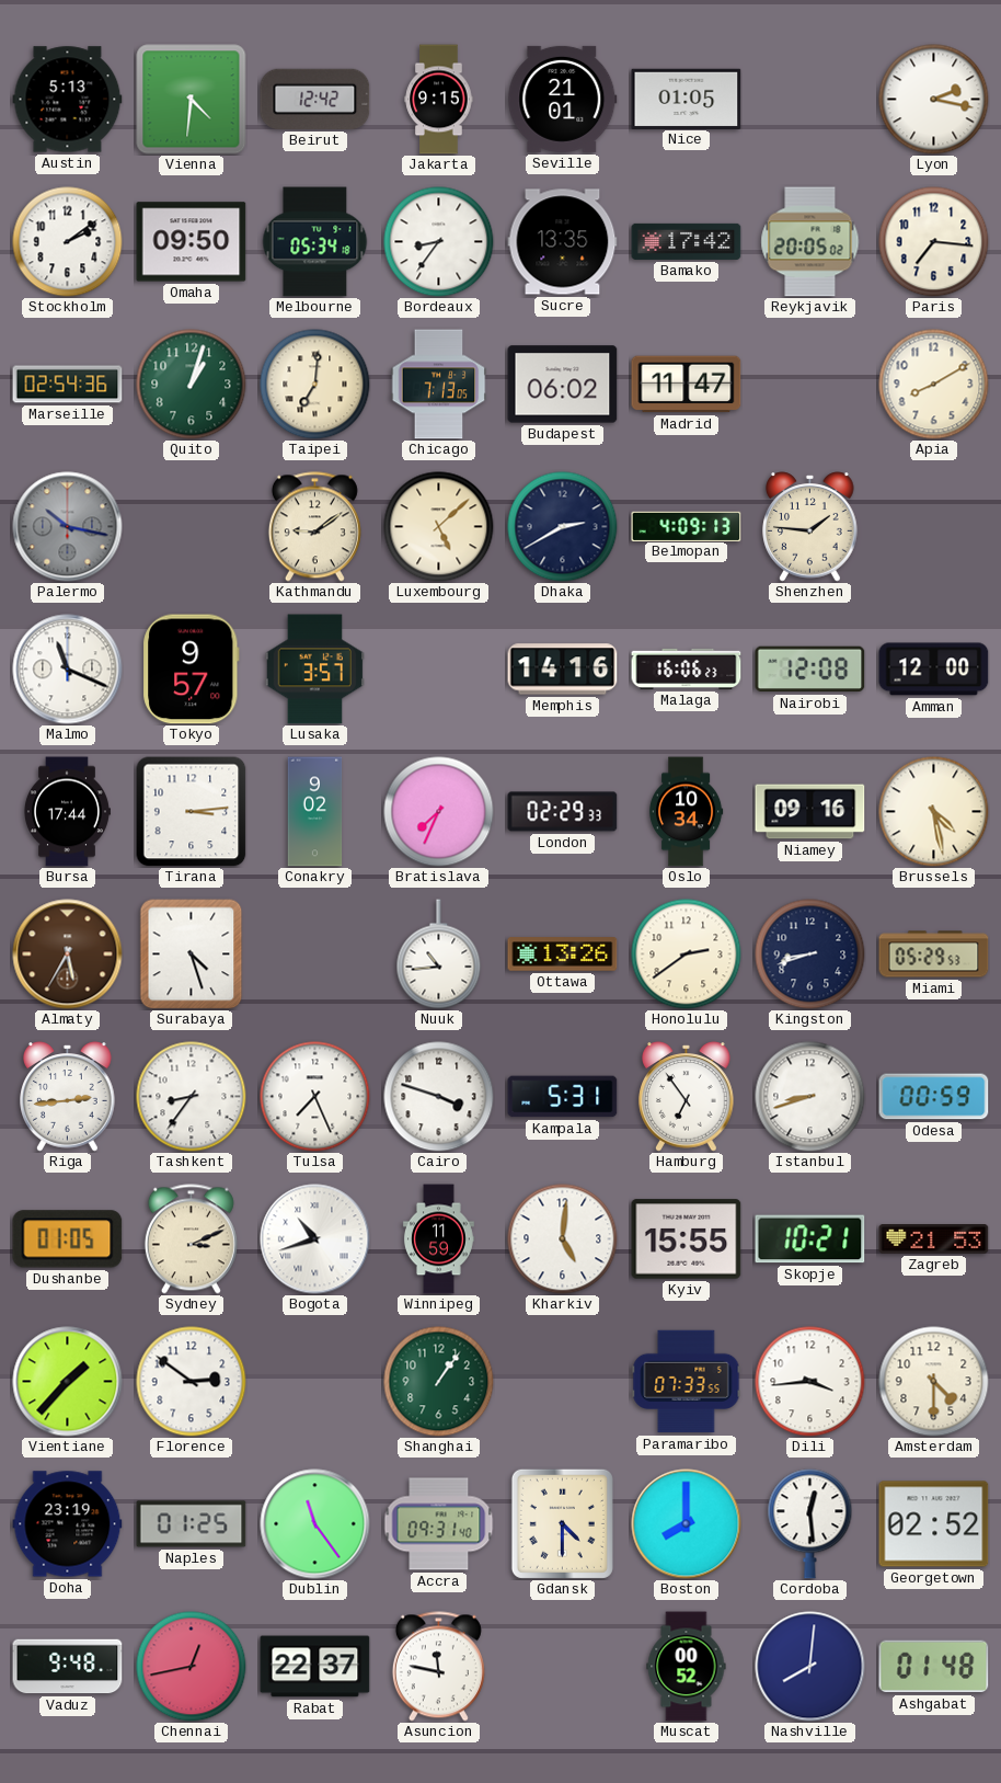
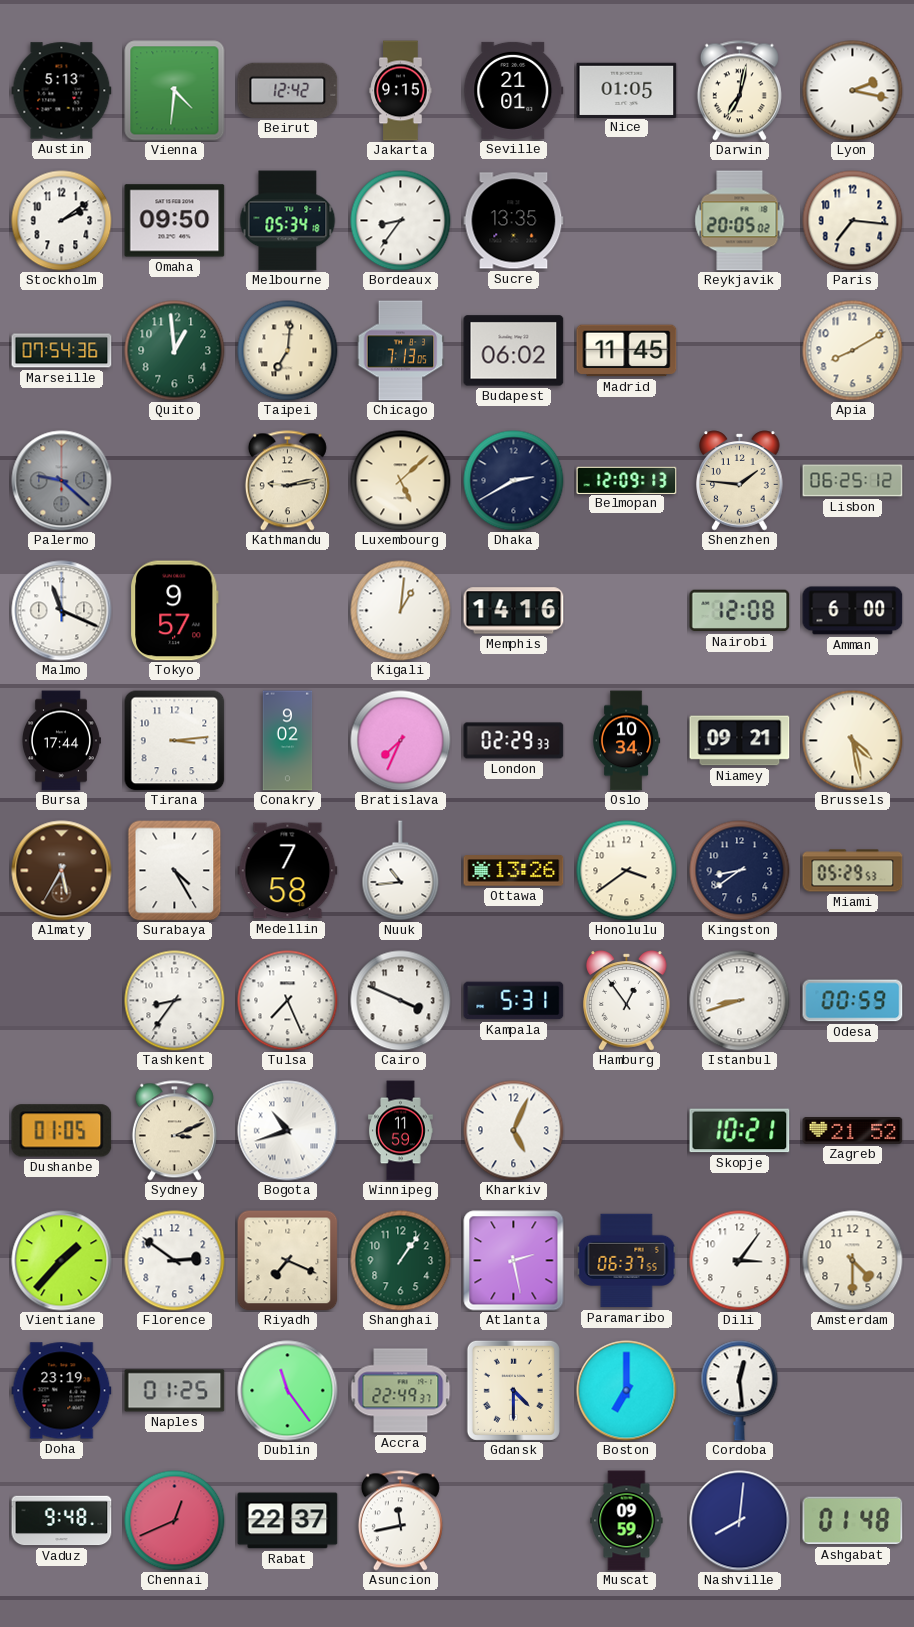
Darwin: none -> 7:02 (739, 91)
Bamako: 17:42 -> none (687, 241)
Marseille: 02:54 -> 07:54 (62, 351)
Quito: 1:03 -> 12:59 (175, 351)
Madrid: 11:47 -> 11:45 (627, 351)
Palermo: 10:17 -> 9:22 (62, 481)
Kathmandu: 9:09 -> 9:13 (287, 481)
Belmopan: 4:09 -> 12:09 (627, 480)
Lisbon: none -> 06:25 (853, 481)
Lusaka: 3:57 -> none (314, 670)
Kigali: none -> 1:01 (401, 611)
Malaga: 16:06 -> none (687, 668)
Amman: 12:00 -> 6:00 (853, 611)
Niamey: 09:16 -> 09:21 (740, 741)
Surabaya: 4:27 -> 4:25 (175, 870)
Medellin: none -> 7:58 (288, 871)
Honolulu: 2:39 -> 3:39 (627, 871)
Kingston: 8:42 -> 8:39 (740, 871)
Riga: 2:44 -> none (68, 1097)
Cairo: 3:48 -> 3:49 (401, 1001)
Hamburg: 6:54 -> 12:54 (627, 1001)
Kharkiv: 5:01 -> 5:04 (514, 1131)
Kyiv: 15:55 -> none (687, 1239)
Zagreb: 21:53 -> 21:52 (853, 1131)
Riyadh: none -> 7:19 (287, 1260)
Atlanta: none -> 2:28 (514, 1261)
Paramaribo: 07:33 -> 06:37 (627, 1261)
Dili: 3:44 -> 3:06 (740, 1261)
Accra: 09:31 -> 22:49 (401, 1391)
Boston: 8:00 -> 7:00 (627, 1391)
Georgetown: 02:52 -> none (934, 1524)
Chennai: 12:43 -> 12:41 (175, 1521)
Asuncion: 11:47 -> 11:43 (400, 1521)
Muscat: 00:52 -> 09:59 (627, 1521)
